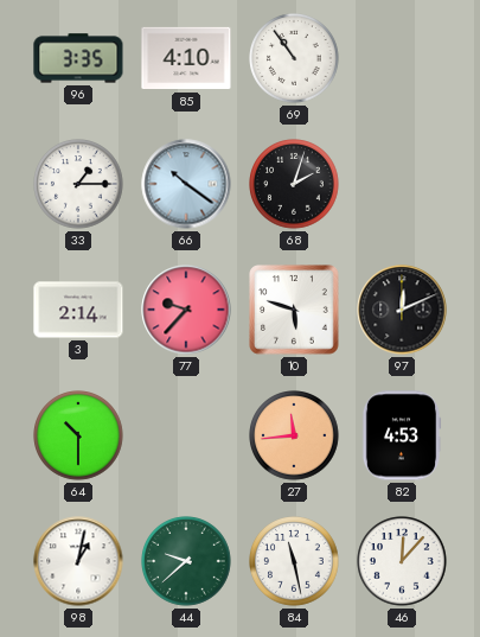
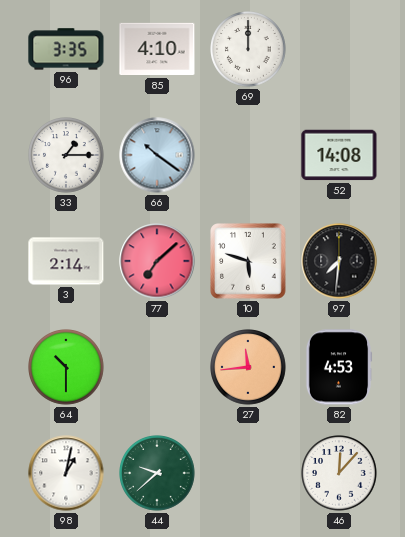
69: 10:54 -> 12:00 (248, 49)
68: 2:03 -> none (294, 184)
52: none -> 14:08 (339, 155)
77: 9:37 -> 7:08 (157, 261)
97: 12:11 -> 7:31 (339, 261)
84: 11:28 -> none (294, 561)
